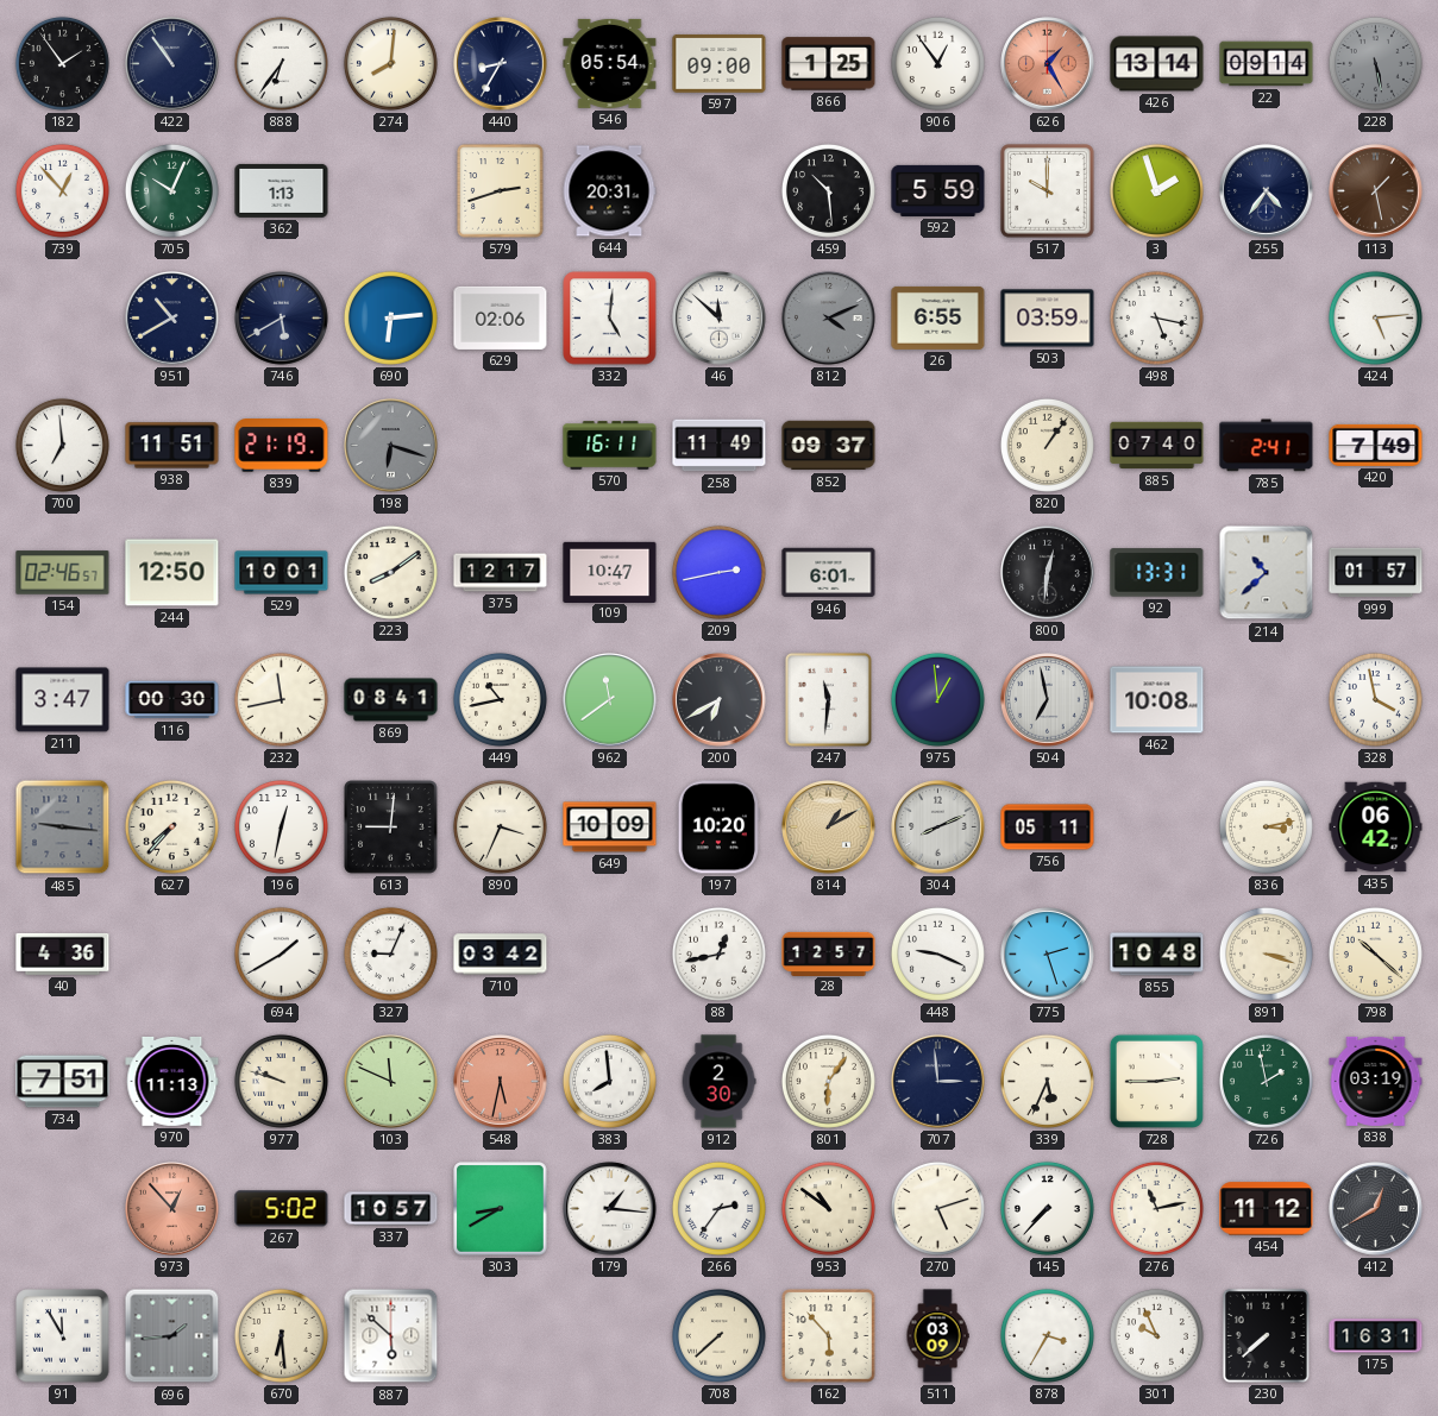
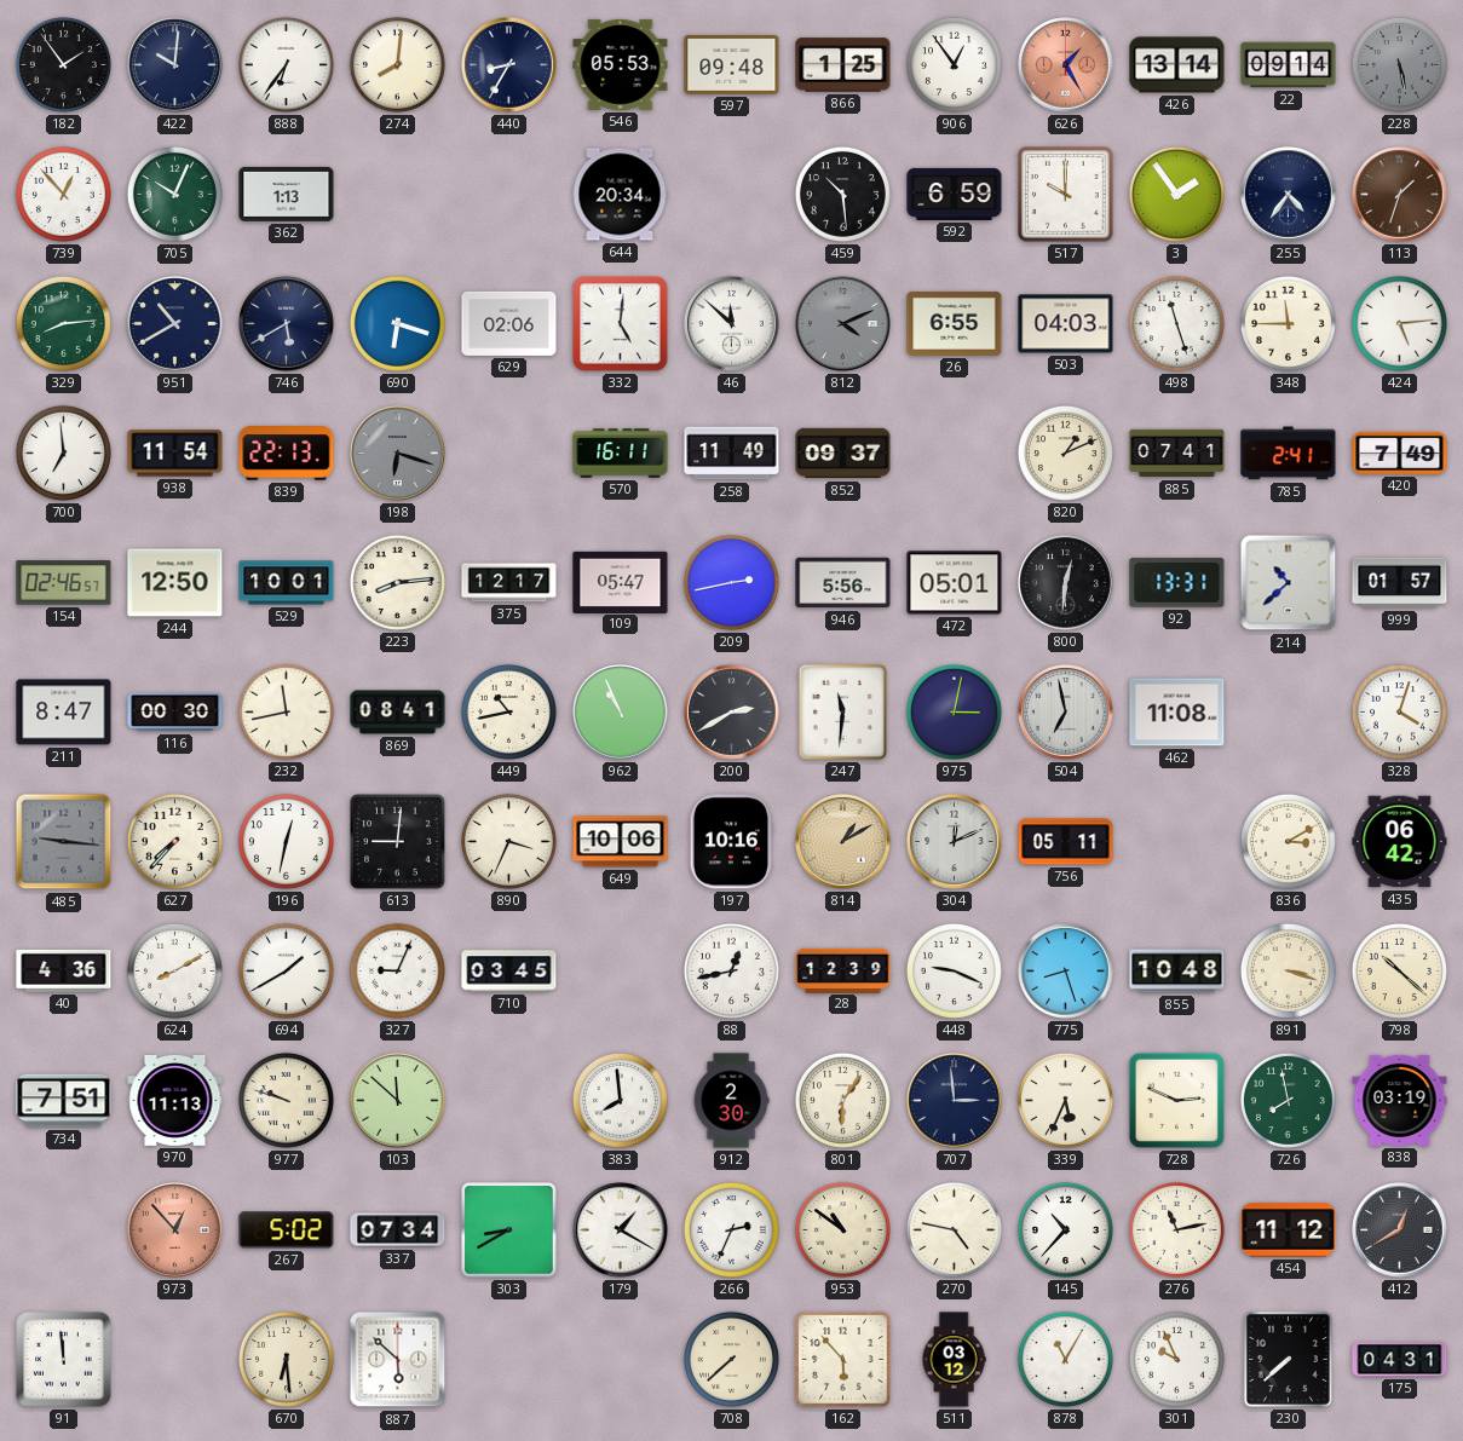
422: 10:54 -> 10:01 (175, 65)
546: 05:54 -> 05:53 (621, 64)
597: 09:00 -> 09:48 (732, 64)
579: 2:42 -> none (501, 191)
644: 20:31 -> 20:34 (620, 195)
592: 5:59 -> 6:59 (955, 194)
3: 1:57 -> 1:54 (1176, 194)
113: 1:28 -> 1:33 (1400, 195)
329: none -> 8:14 (63, 323)
690: 6:14 -> 6:18 (397, 323)
503: 03:59 -> 04:03 (1066, 324)
498: 5:17 -> 11:27 (1176, 323)
348: none -> 11:45 (1288, 323)
938: 11:51 -> 11:54 (175, 454)
839: 21:19 -> 22:13 (287, 454)
820: 1:06 -> 1:11 (1065, 453)
885: 07:40 -> 07:41 (1177, 454)
223: 8:09 -> 8:14 (397, 582)
109: 10:47 -> 05:47 (621, 582)
946: 6:01 -> 5:56 (843, 583)
472: none -> 05:01 (955, 583)
211: 3:47 -> 8:47 (64, 713)
962: 11:39 -> 10:56 (621, 713)
200: 6:40 -> 2:40 (732, 713)
975: 12:59 -> 3:02 (954, 711)
462: 10:08 -> 11:08 (1177, 713)
328: 3:58 -> 4:03 (1399, 711)
649: 10:09 -> 10:06 (621, 842)
197: 10:20 -> 10:16 (731, 842)
304: 8:11 -> 12:11 (955, 842)
836: 3:13 -> 3:10 (1288, 841)
624: none -> 8:10 (174, 970)
710: 03:42 -> 03:45 (509, 972)
28: 12:57 -> 12:39 (843, 970)
775: 2:27 -> 8:27 (1066, 972)
103: 11:49 -> 11:52 (398, 1101)
548: 5:32 -> none (501, 1082)
728: 2:45 -> 2:49 (1176, 1100)
726: 1:58 -> 7:58 (1288, 1100)
337: 10:57 -> 07:34 (398, 1230)
179: 1:16 -> 1:20 (621, 1230)
266: 2:36 -> 2:34 (731, 1229)
270: 5:12 -> 4:47 (954, 1229)
145: 7:37 -> 10:37 (1065, 1229)
91: 11:55 -> 11:59 (64, 1360)
696: 1:44 -> none (172, 1336)
511: 03:09 -> 03:12 (954, 1360)
878: 3:35 -> 11:05 (1065, 1359)
175: 16:31 -> 04:31 (1400, 1360)
